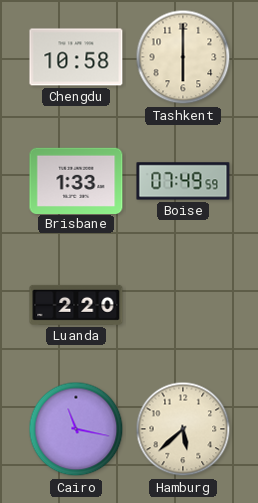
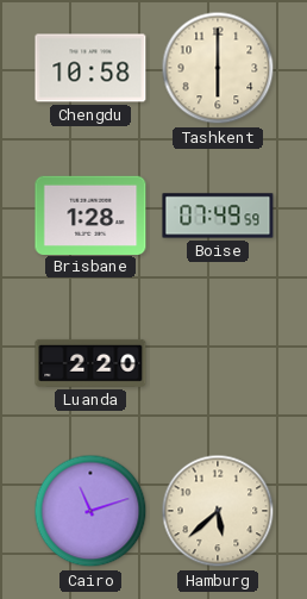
Brisbane: 1:33 -> 1:28 (90, 214)
Cairo: 11:17 -> 11:12 (90, 511)
